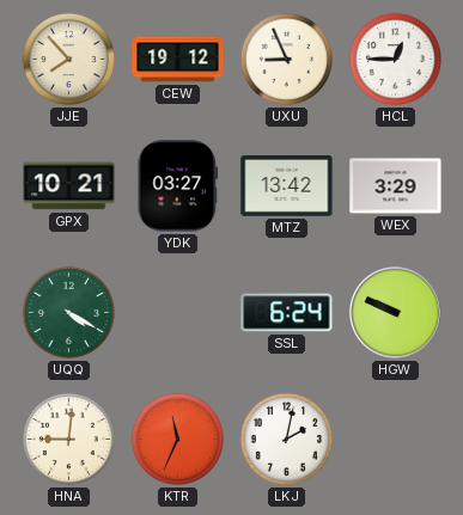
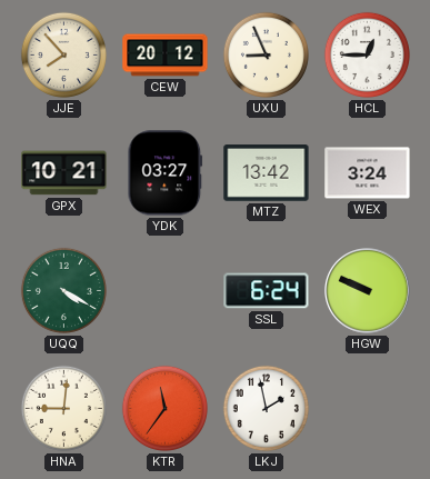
CEW: 19:12 -> 20:12 (166, 56)
WEX: 3:29 -> 3:24 (368, 173)
KTR: 11:34 -> 11:36 (164, 408)
LKJ: 2:02 -> 1:58 (266, 408)
